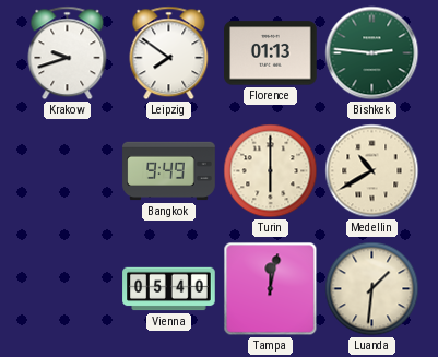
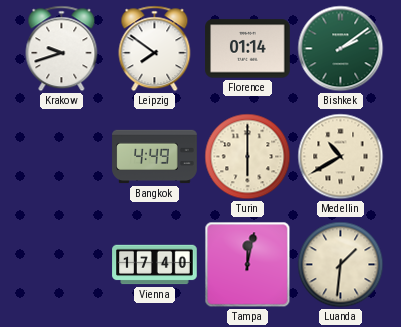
Florence: 01:13 -> 01:14 (248, 49)
Bishkek: 2:46 -> 2:09 (341, 49)
Bangkok: 9:49 -> 4:49 (155, 157)
Vienna: 05:40 -> 17:40 (155, 265)
